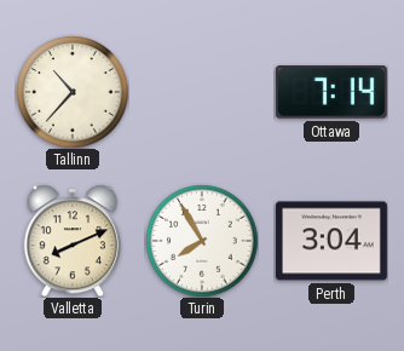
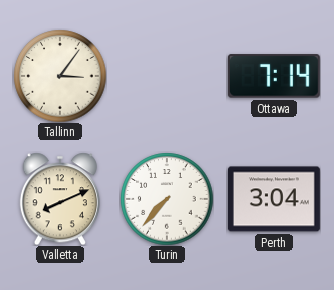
Tallinn: 10:37 -> 3:06 (60, 76)
Turin: 7:55 -> 7:37 (167, 199)
